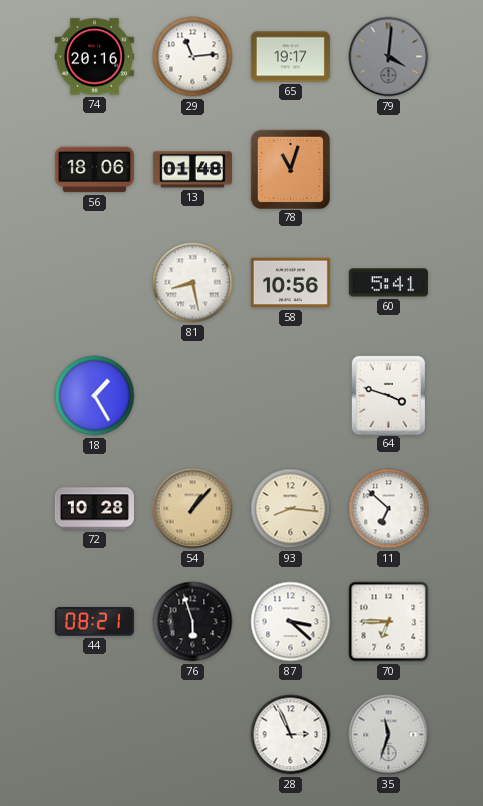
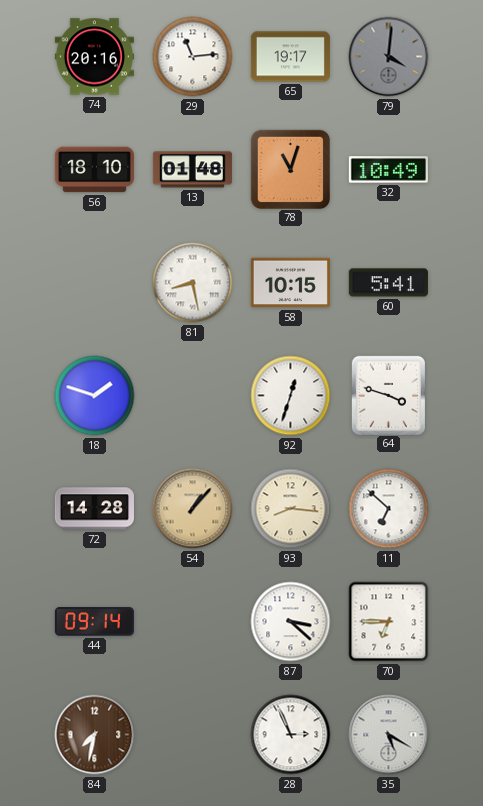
56: 18:06 -> 18:10 (94, 170)
32: none -> 10:49 (388, 170)
58: 10:56 -> 10:15 (290, 283)
18: 1:25 -> 1:48 (95, 396)
92: none -> 12:33 (291, 396)
72: 10:28 -> 14:28 (94, 509)
44: 08:21 -> 09:14 (94, 622)
76: 5:57 -> none (193, 622)
84: none -> 7:32 (95, 735)
35: 11:33 -> 5:20 (389, 735)
